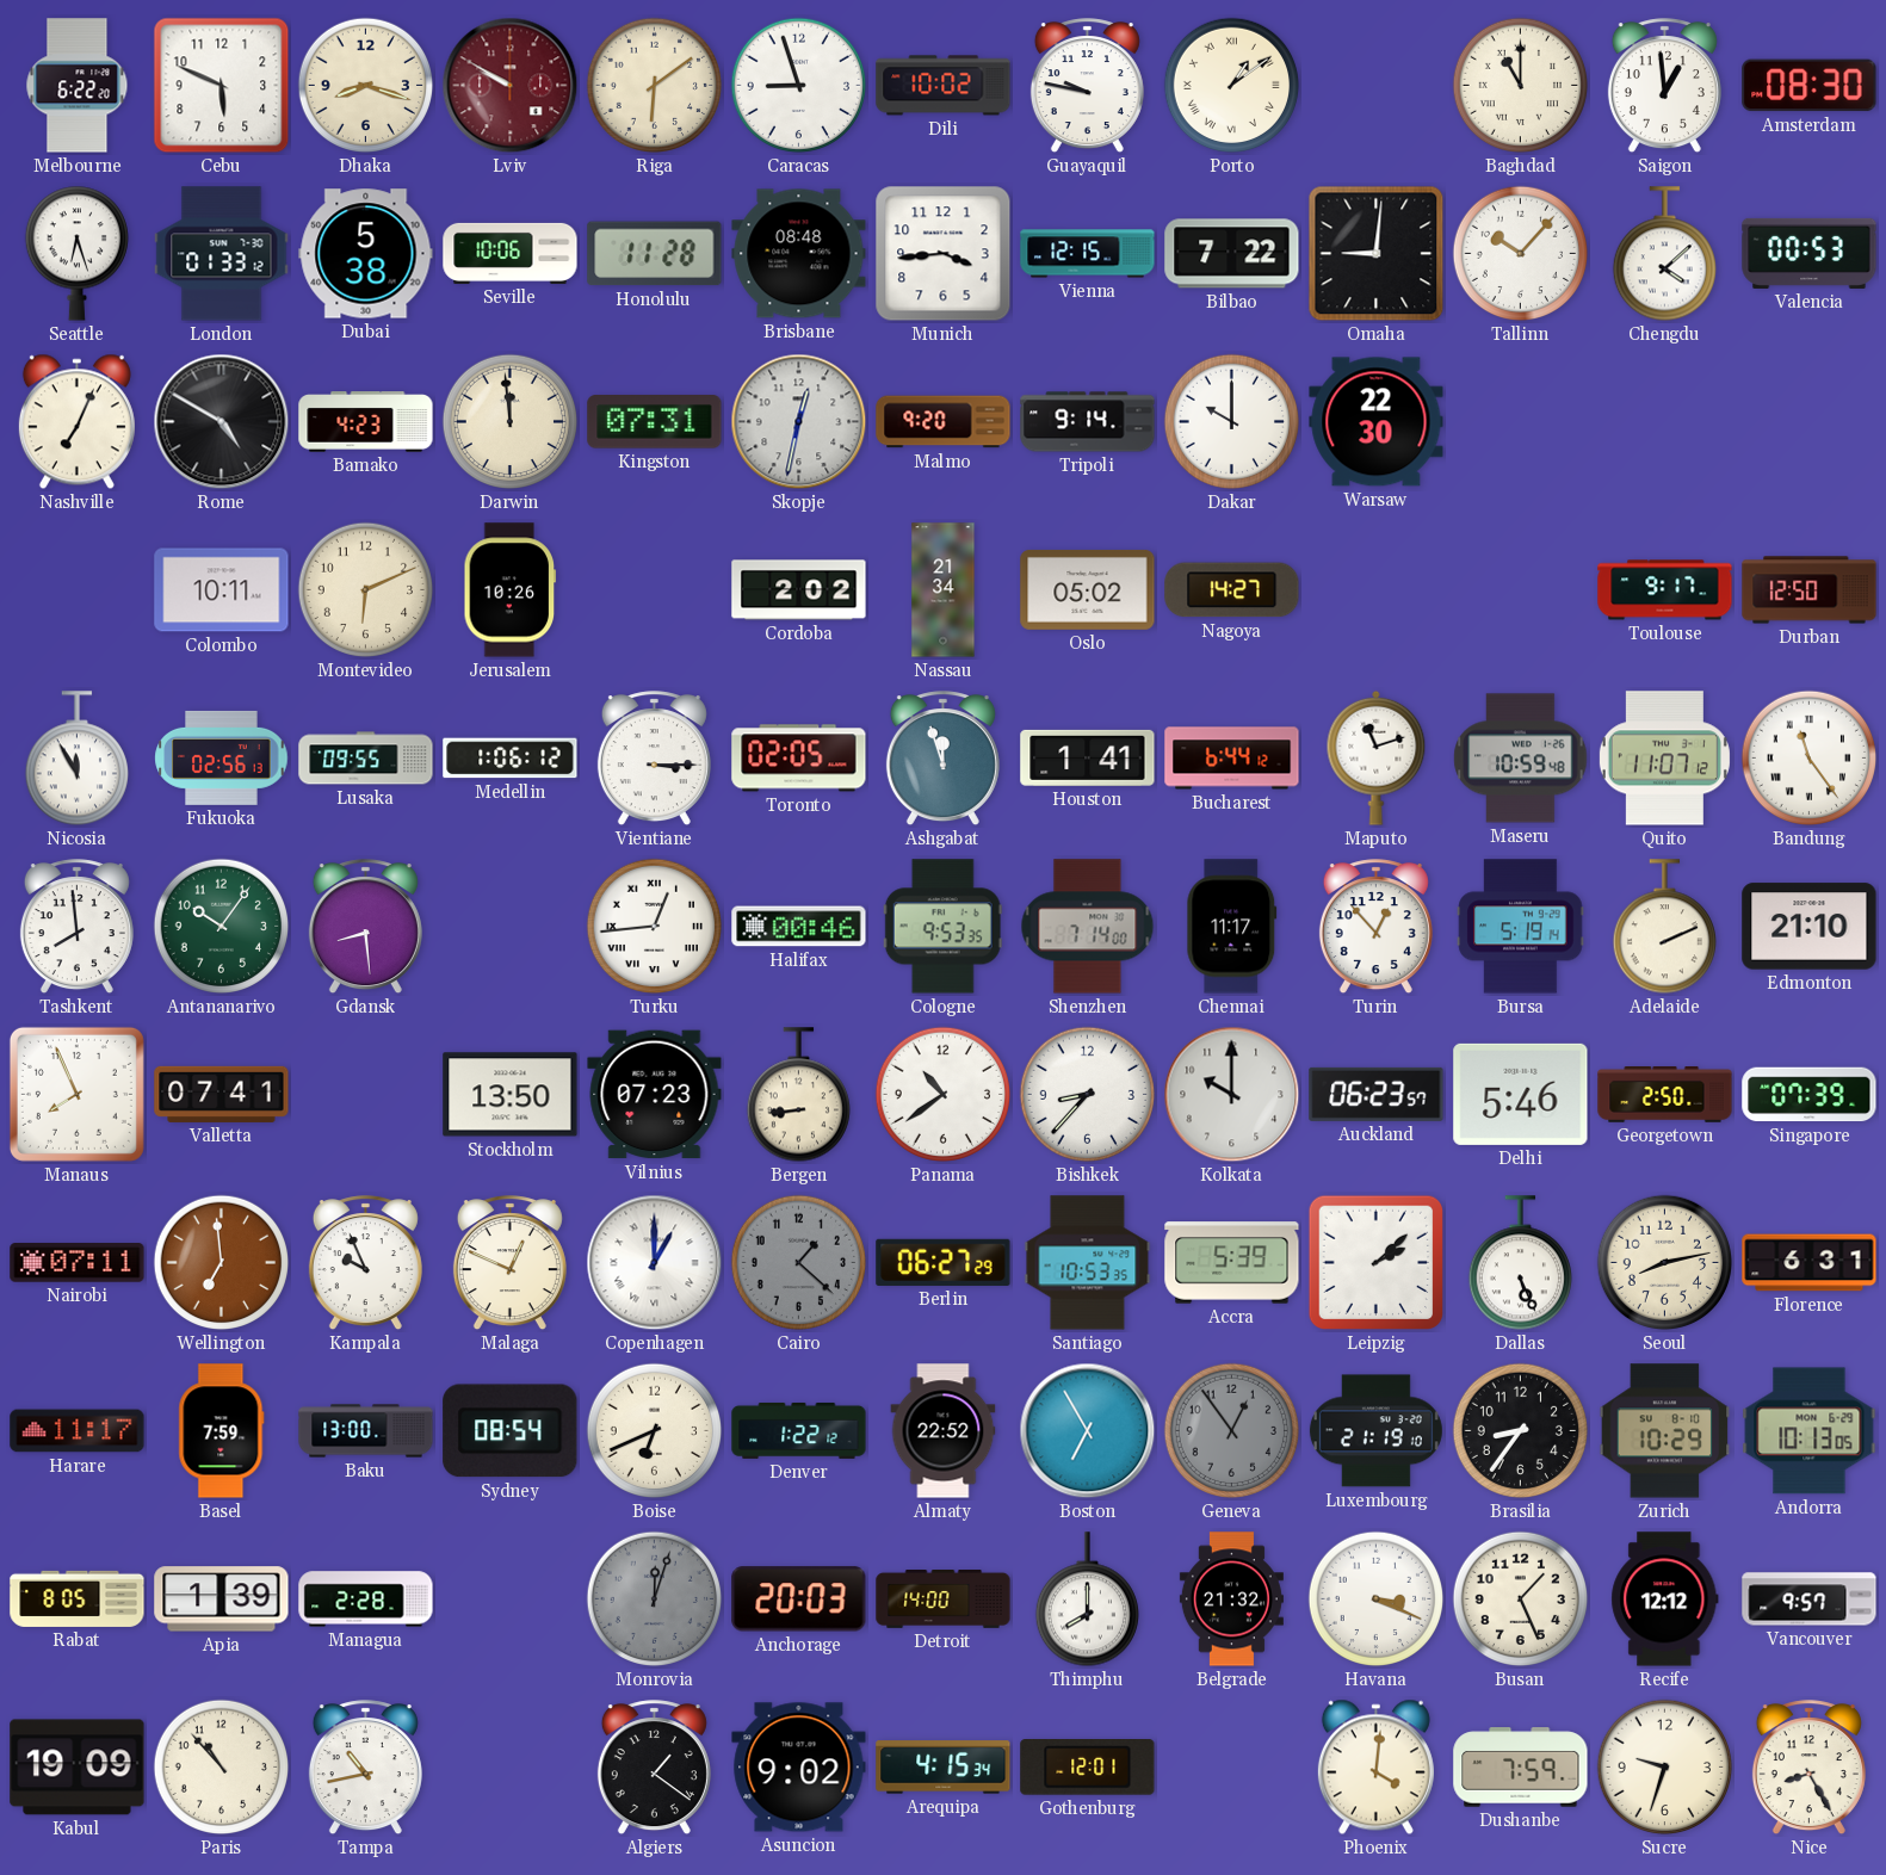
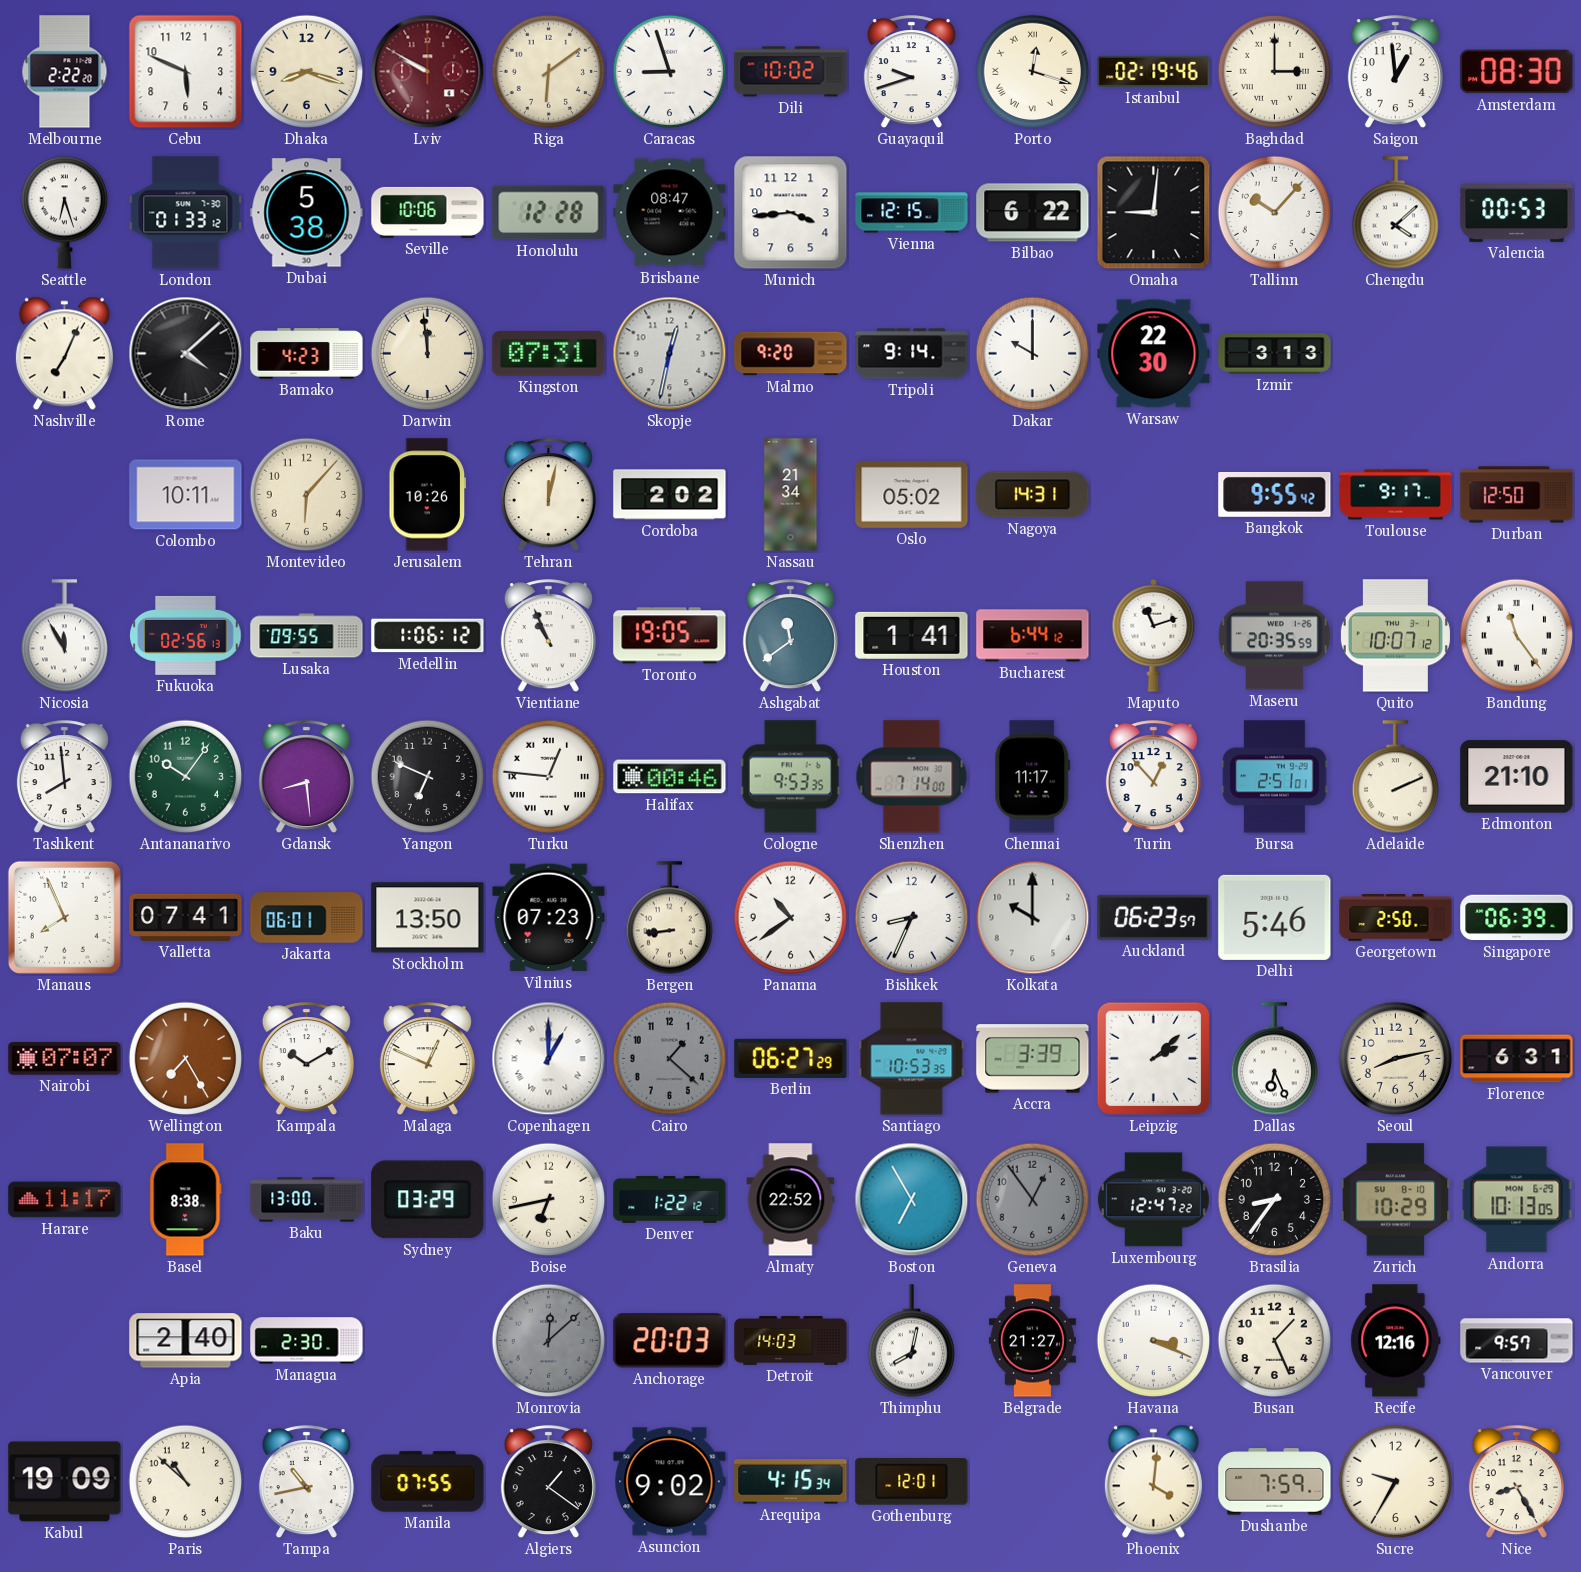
Melbourne: 6:22 -> 2:22 (65, 72)
Guayaquil: 9:47 -> 9:42 (911, 72)
Porto: 1:09 -> 12:18 (1033, 72)
Istanbul: none -> 02:19 (1154, 71)
Baghdad: 11:00 -> 3:00 (1275, 72)
Honolulu: 11:28 -> 12:28 (549, 213)
Brisbane: 08:48 -> 08:47 (670, 213)
Bilbao: 7:22 -> 6:22 (1033, 213)
Rome: 4:50 -> 4:08 (186, 354)
Izmir: none -> 3:13 (1275, 354)
Montevideo: 6:11 -> 6:07 (307, 495)
Tehran: none -> 12:02 (548, 495)
Nagoya: 14:27 -> 14:31 (1033, 495)
Bangkok: none -> 9:55 (1275, 494)
Vientiane: 3:15 -> 10:56 (548, 636)
Toronto: 02:05 -> 19:05 (670, 636)
Ashgabat: 11:57 -> 11:39 (790, 636)
Maseru: 10:59 -> 20:35 (1275, 636)
Quito: 11:07 -> 10:07 (1395, 636)
Yangon: none -> 6:49 (428, 777)
Turku: 12:44 -> 12:46 (549, 777)
Bursa: 5:19 -> 2:51 (1275, 777)
Jakarta: none -> 06:01 (307, 918)
Bishkek: 8:37 -> 8:34 (912, 918)
Singapore: 07:39 -> 06:39 (1517, 918)
Nairobi: 07:11 -> 07:07 (65, 1059)
Wellington: 6:59 -> 7:25 (186, 1059)
Kampala: 9:56 -> 10:10 (306, 1059)
Accra: 5:39 -> 3:39 (1033, 1059)
Dallas: 5:26 -> 6:26 (1274, 1059)
Basel: 7:59 -> 8:38 (186, 1200)
Sydney: 08:54 -> 03:29 (428, 1200)
Boise: 6:41 -> 6:43 (549, 1200)
Luxembourg: 21:19 -> 12:47 (1153, 1200)
Rabat: 8:05 -> none (78, 1598)
Apia: 1:39 -> 2:40 (186, 1341)
Managua: 2:28 -> 2:30 (307, 1341)
Monrovia: 12:03 -> 12:08 (549, 1341)
Detroit: 14:00 -> 14:03 (791, 1341)
Thimphu: 8:00 -> 8:02 (911, 1341)
Belgrade: 21:32 -> 21:27 (1032, 1341)
Recife: 12:12 -> 12:16 (1396, 1341)
Paris: 10:53 -> 10:52 (186, 1482)
Manila: none -> 07:55 (428, 1482)
Sucre: 9:33 -> 9:35 (1396, 1482)
